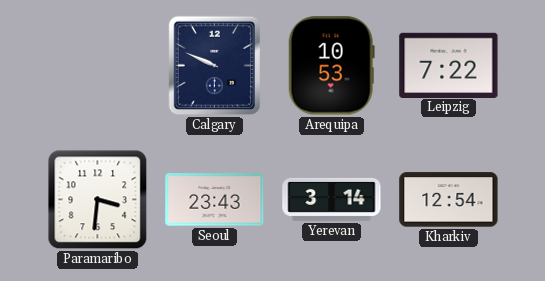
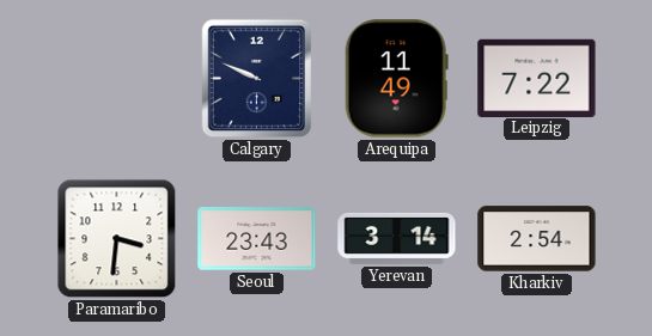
Arequipa: 10:53 -> 11:49 (396, 79)
Kharkiv: 12:54 -> 2:54 (537, 239)
